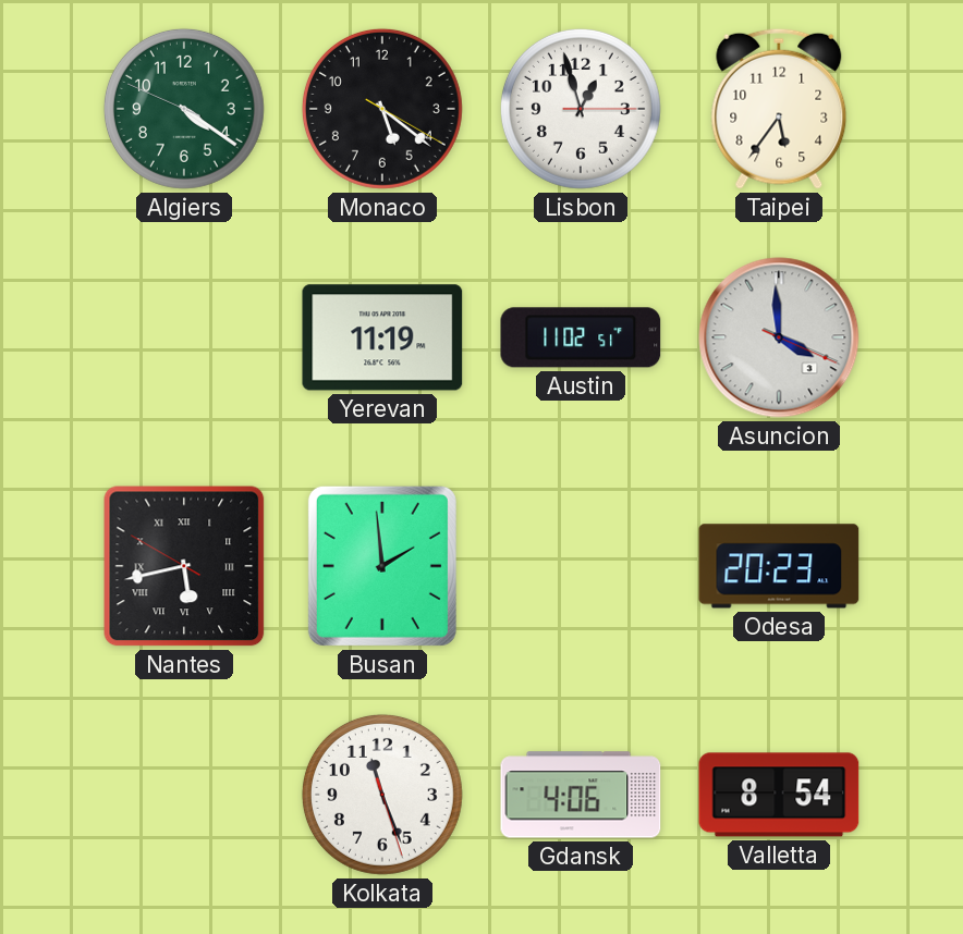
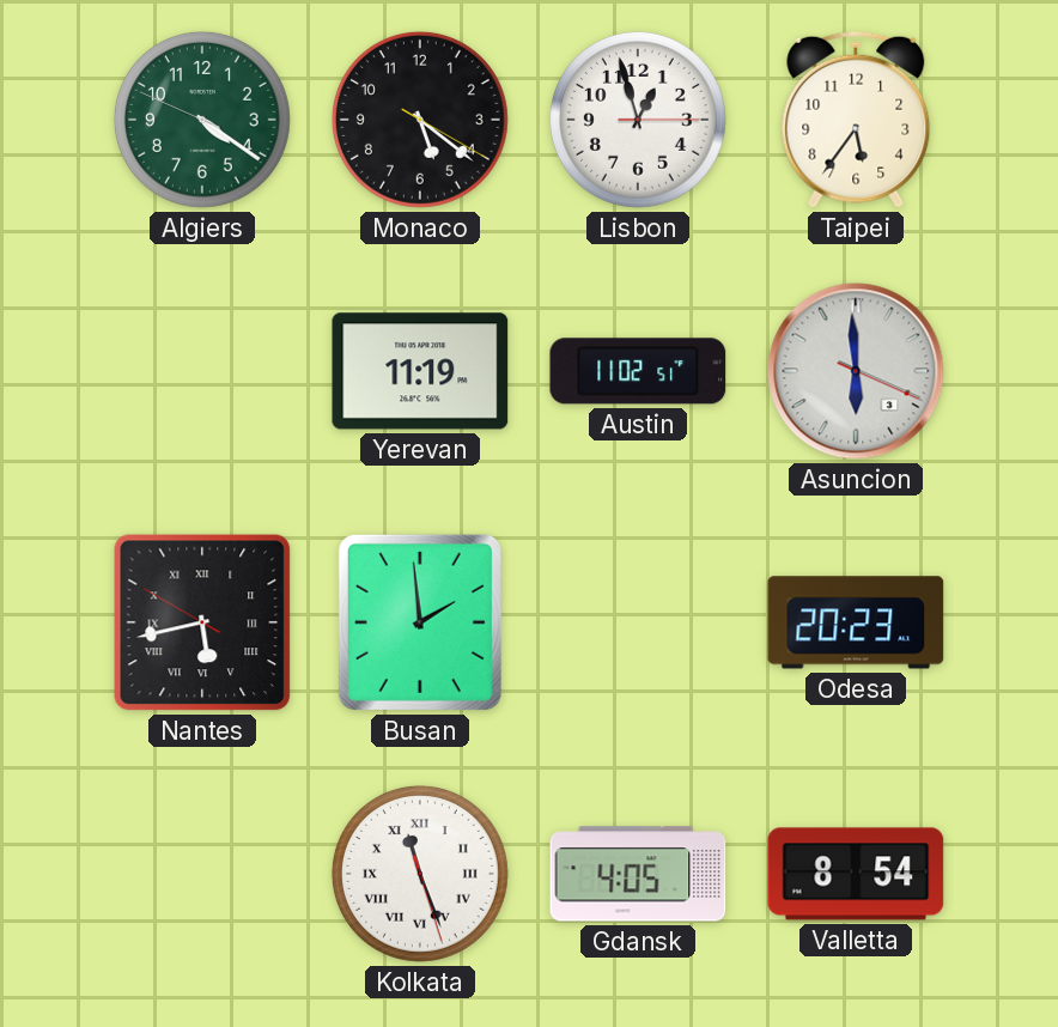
Asuncion: 3:59 -> 5:59 (856, 371)
Kolkata numerals: Arabic -> Roman (420, 874)
Gdansk: 4:06 -> 4:05 (638, 874)
